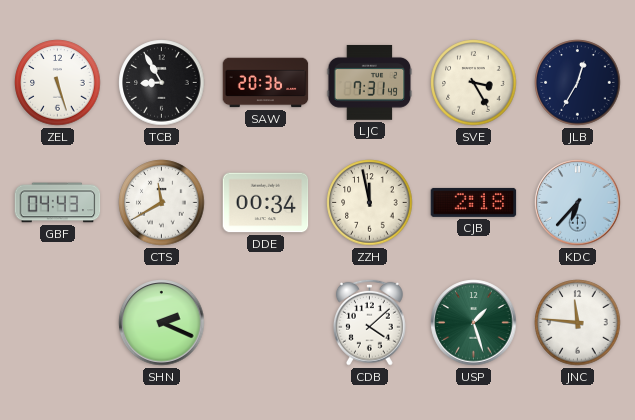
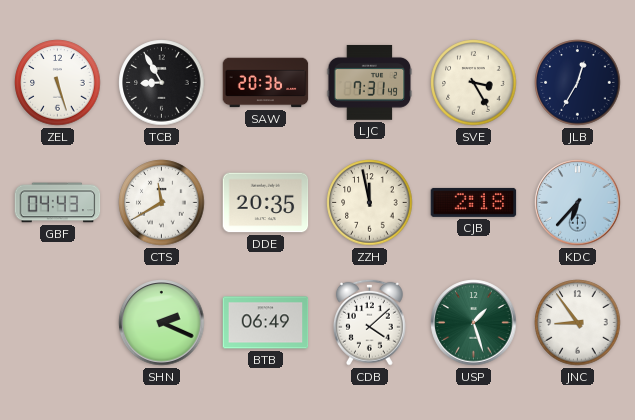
DDE: 00:34 -> 20:35 (266, 203)
BTB: none -> 06:49 (266, 323)
JNC: 11:46 -> 8:54 (578, 323)
